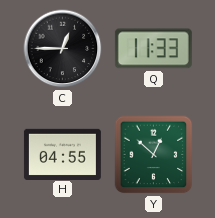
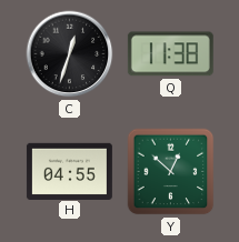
C: 12:45 -> 12:33 (70, 54)
Q: 11:33 -> 11:38 (170, 54)
